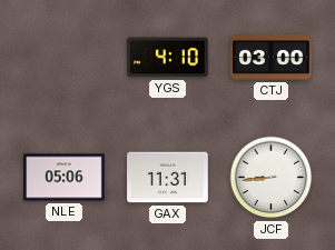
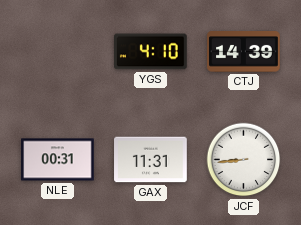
CTJ: 03:00 -> 14:39 (244, 52)
NLE: 05:06 -> 00:31 (58, 160)
